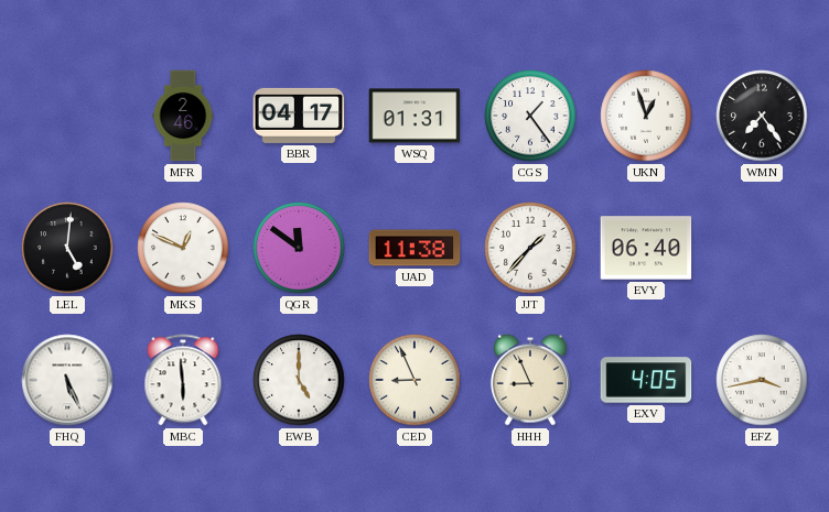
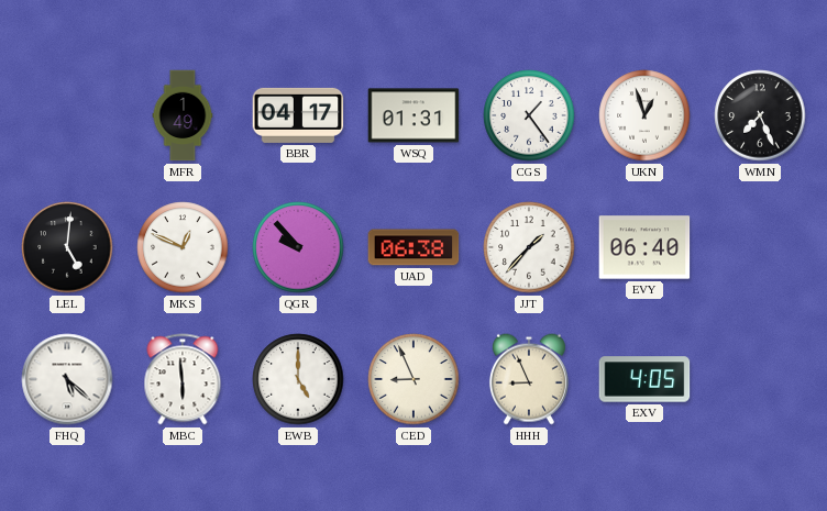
MFR: 2:46 -> 1:49 (183, 115)
WMN: 7:24 -> 7:26 (760, 115)
QGR: 11:51 -> 9:53 (298, 247)
UAD: 11:38 -> 06:38 (413, 247)
FHQ: 5:26 -> 5:22 (67, 379)
EFZ: 3:43 -> none (762, 380)
